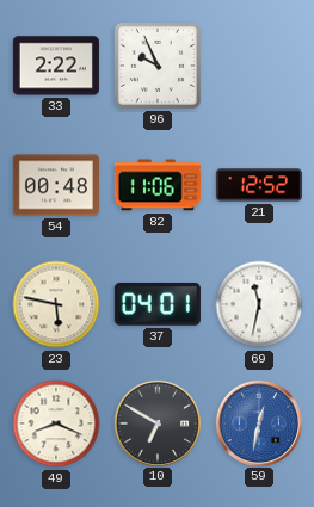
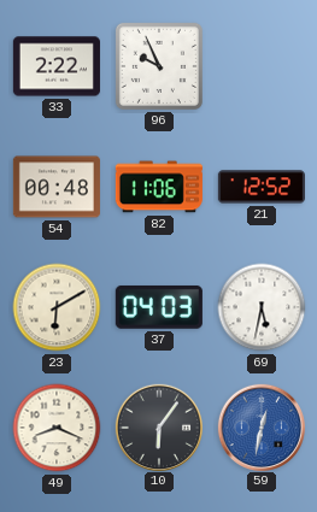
23: 5:47 -> 6:10 (57, 307)
37: 04:01 -> 04:03 (159, 307)
69: 11:32 -> 5:32 (262, 307)
10: 6:50 -> 6:06 (158, 426)
